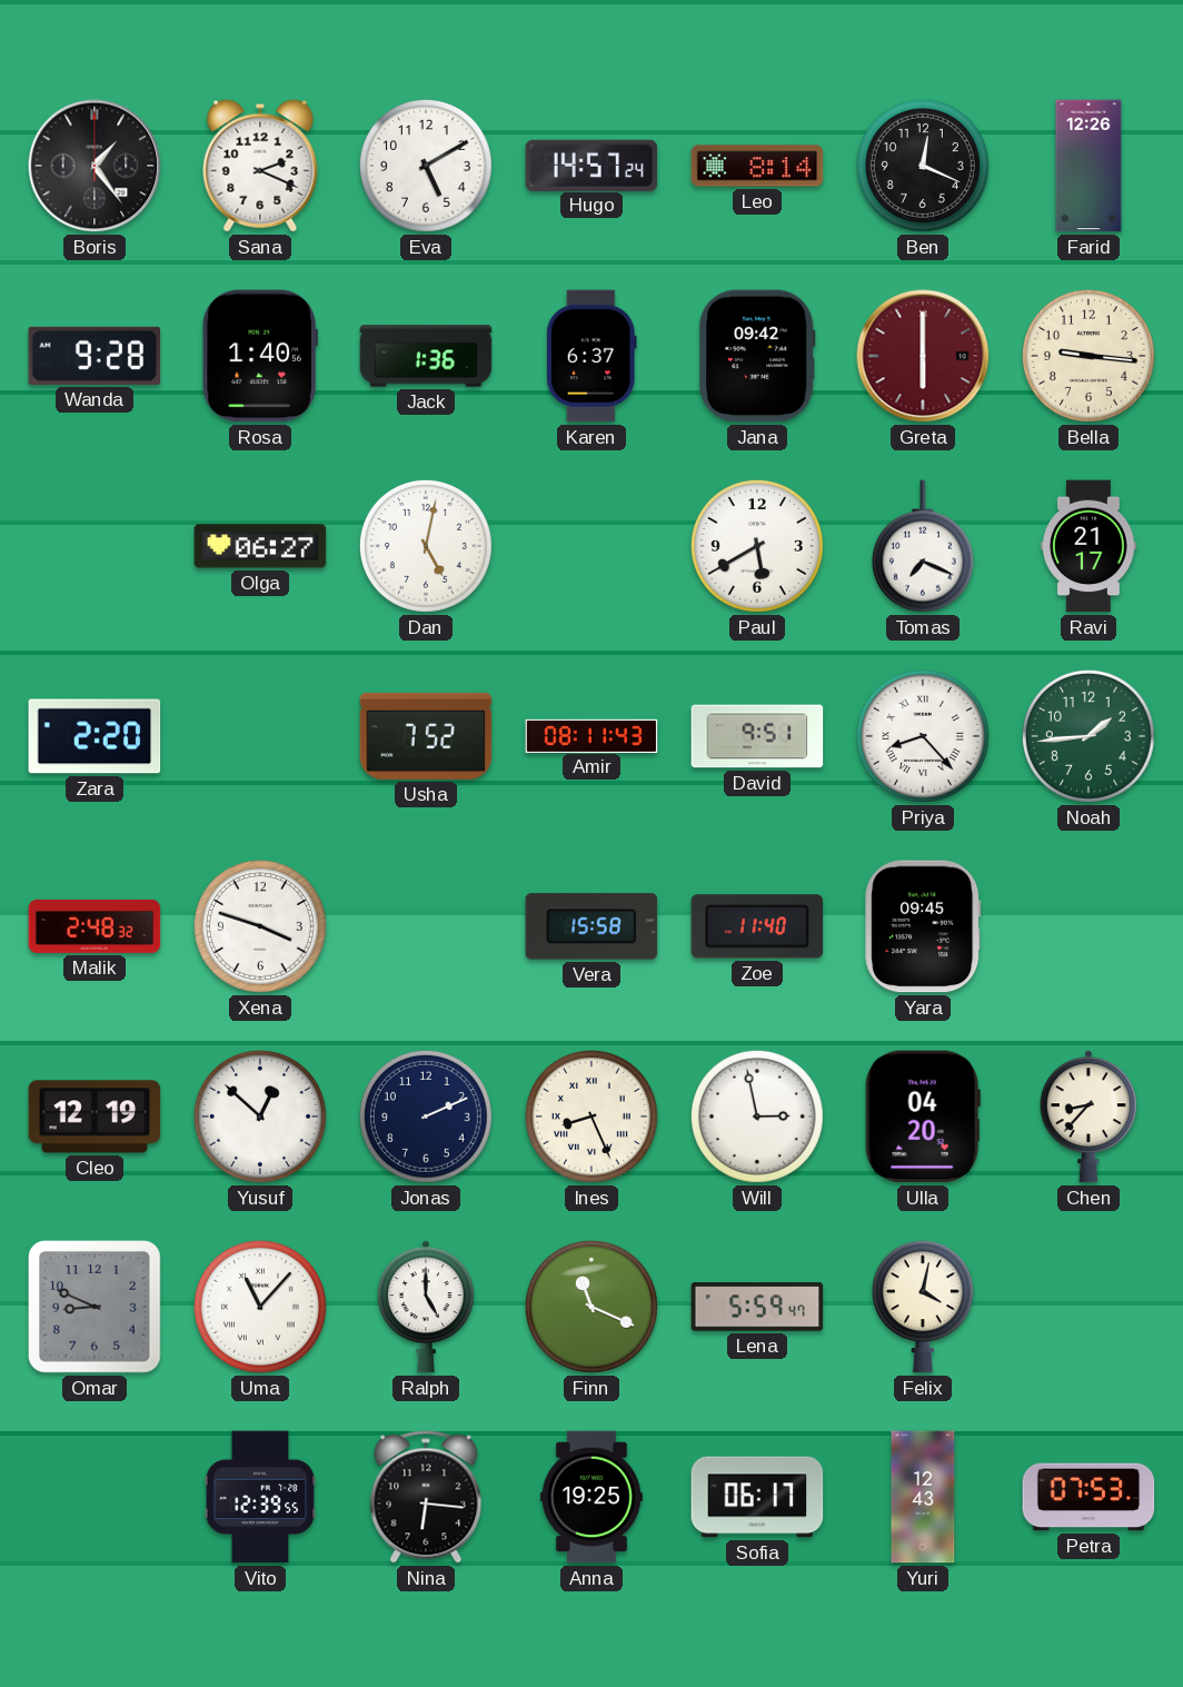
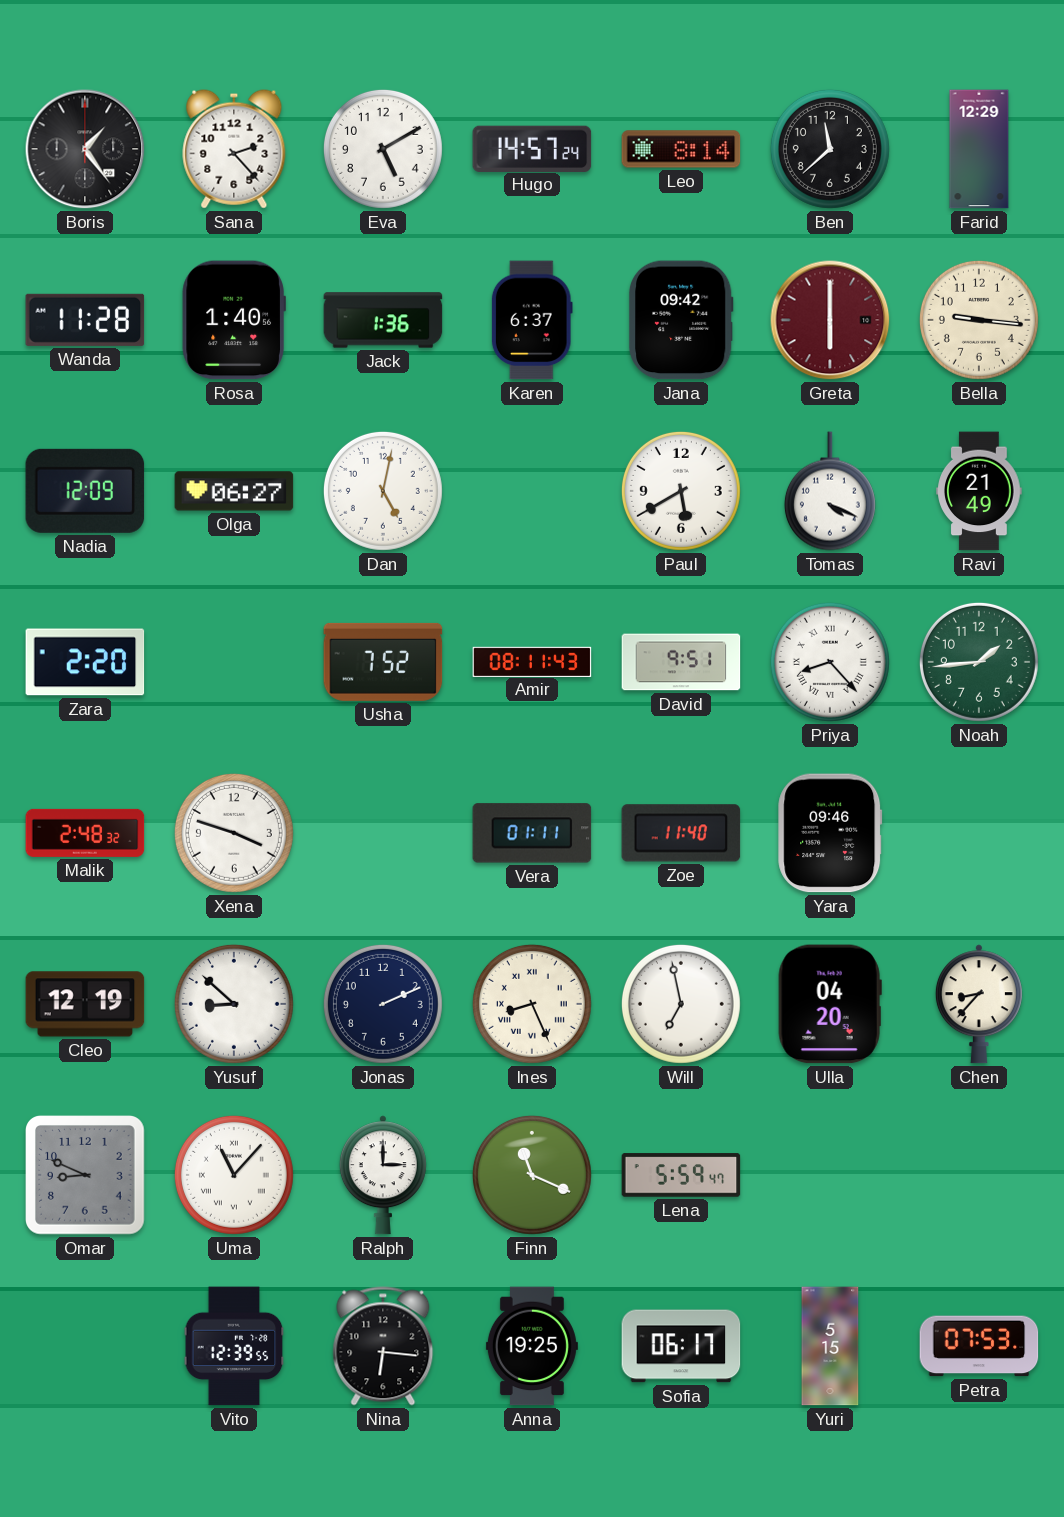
Sana: 2:19 -> 2:23 (234, 149)
Ben: 12:19 -> 11:38 (830, 149)
Farid: 12:26 -> 12:29 (979, 149)
Wanda: 9:28 -> 11:28 (85, 320)
Nadia: none -> 12:09 (85, 491)
Tomas: 7:19 -> 4:19 (830, 491)
Ravi: 21:17 -> 21:49 (979, 491)
Vera: 15:58 -> 01:11 (532, 833)
Yara: 09:45 -> 09:46 (830, 833)
Yusuf: 12:52 -> 8:52 (234, 1004)
Will: 2:58 -> 6:58 (681, 1004)
Ralph: 5:00 -> 3:00 (383, 1175)
Felix: 4:02 -> none (923, 1307)
Yuri: 12:43 -> 5:15 (830, 1346)
